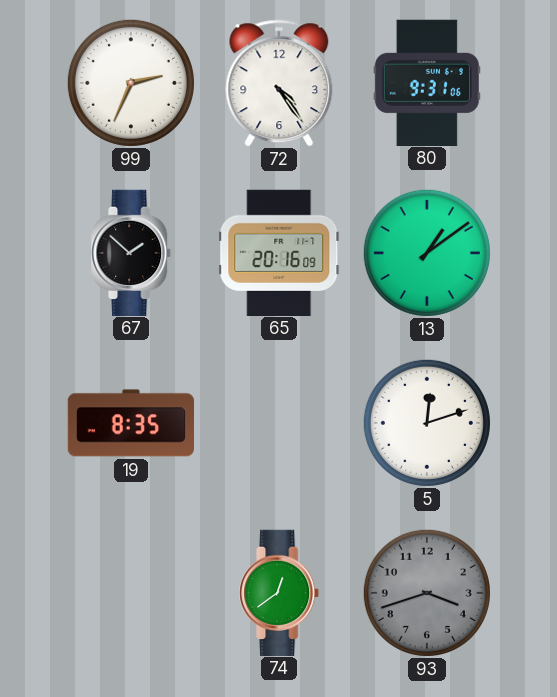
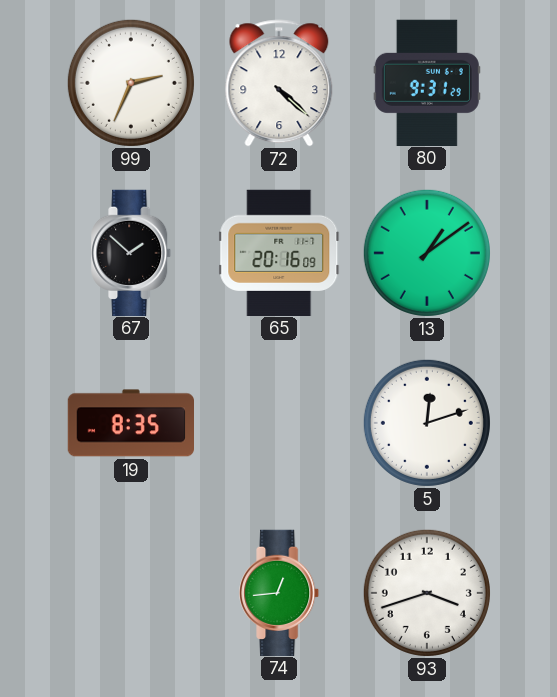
72: 4:24 -> 4:22 (279, 83)
80: 9:31:06 -> 9:31:29 (427, 82)
74: 12:39 -> 12:44 (280, 592)
93 dial: grey -> white (427, 593)
